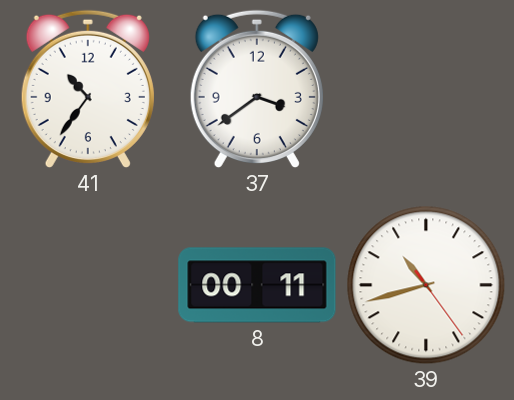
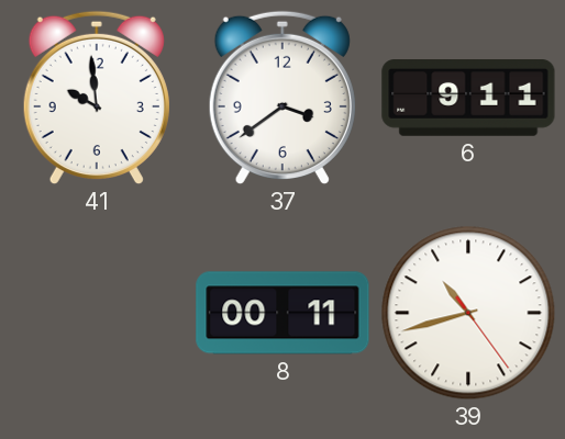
41: 10:36 -> 9:59 (97, 98)
6: none -> 9:11 (468, 99)
